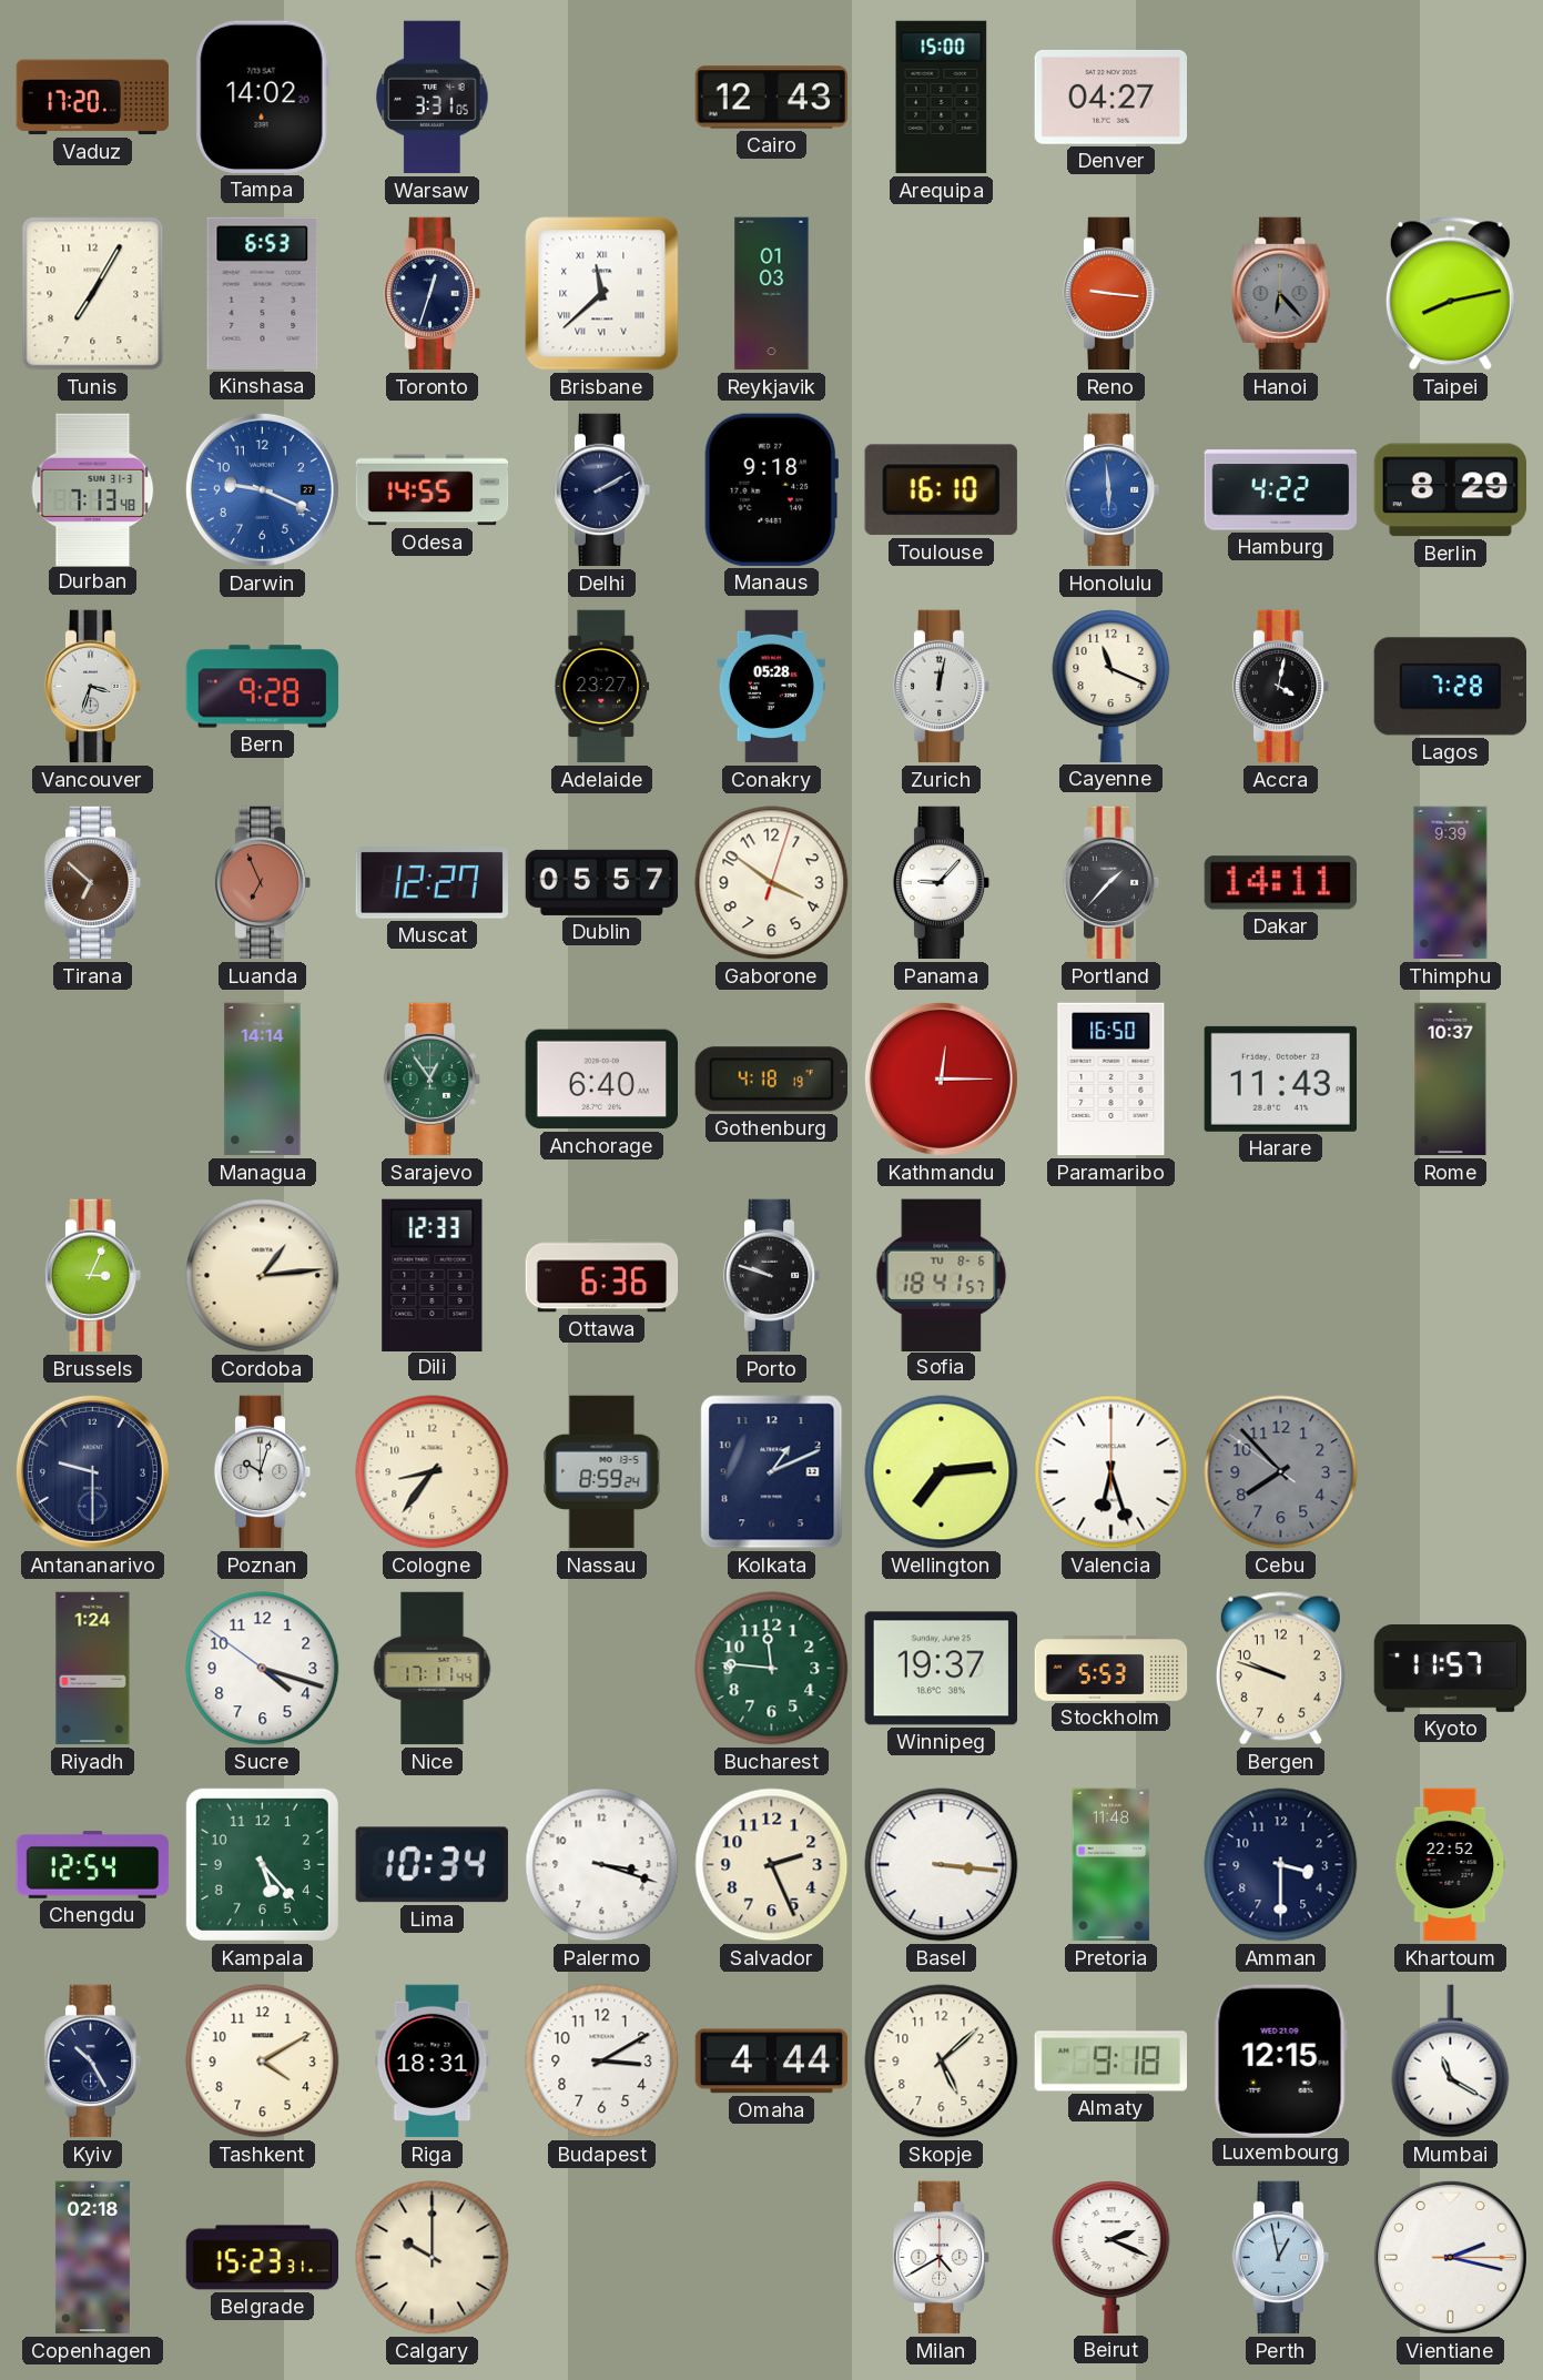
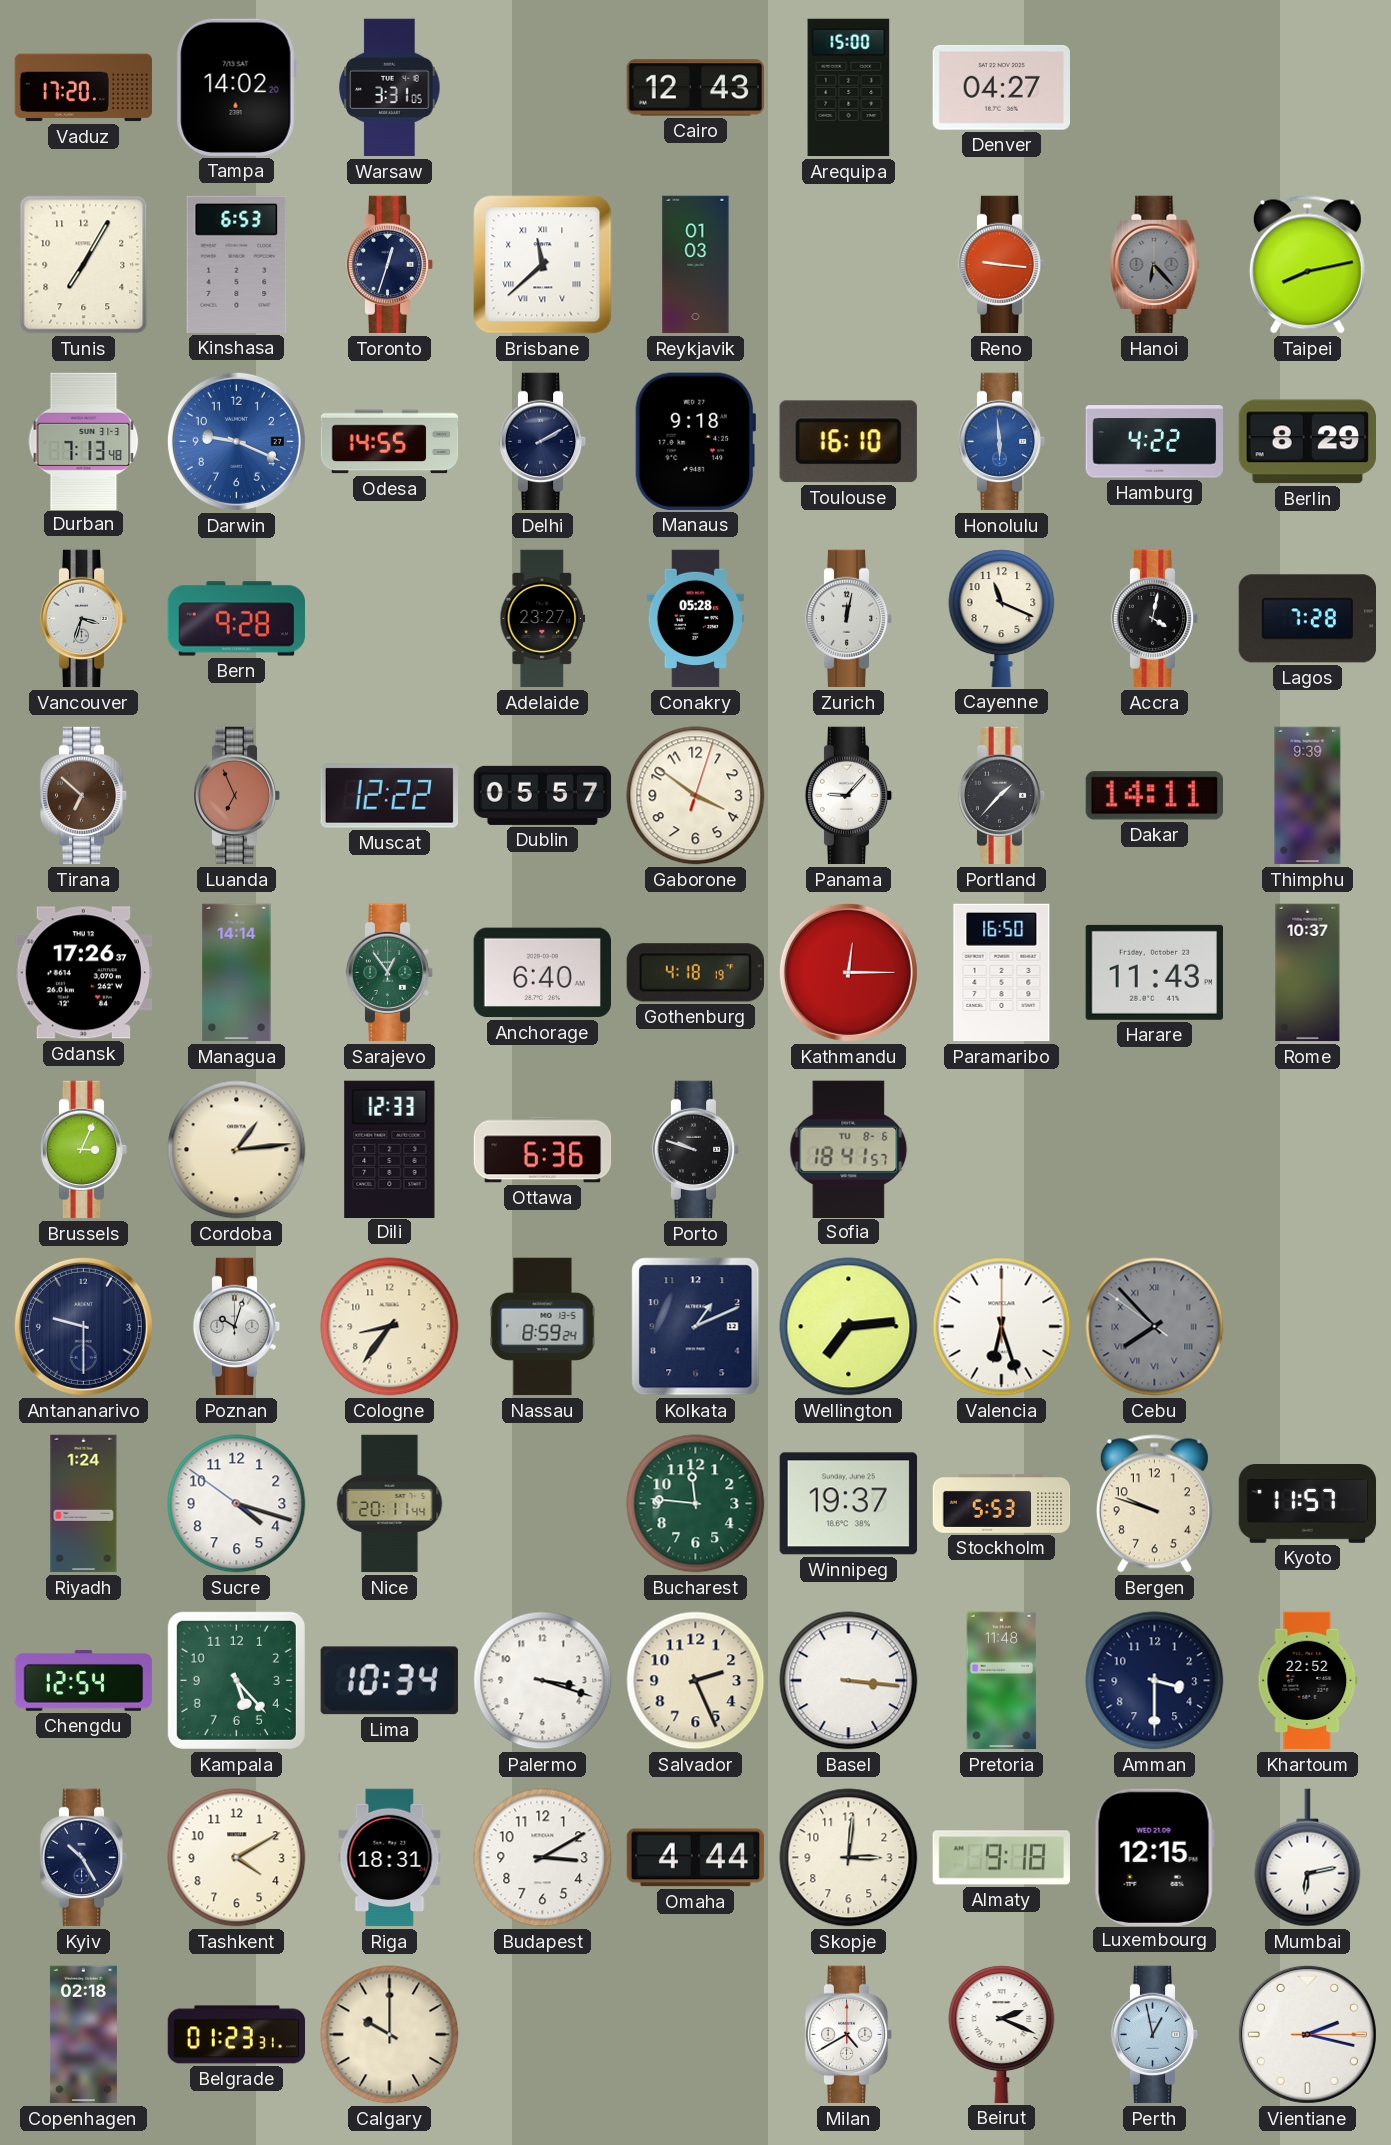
Muscat: 12:27 -> 12:22 (389, 796)
Gdansk: none -> 17:26 (83, 973)
Cebu numerals: Arabic -> Roman (1155, 1327)
Nice: 17:11 -> 20:11 (390, 1504)
Skopje: 5:08 -> 3:01 (849, 1858)
Mumbai: 11:20 -> 6:13 (1308, 1858)
Belgrade: 15:23 -> 01:23 (237, 2035)
